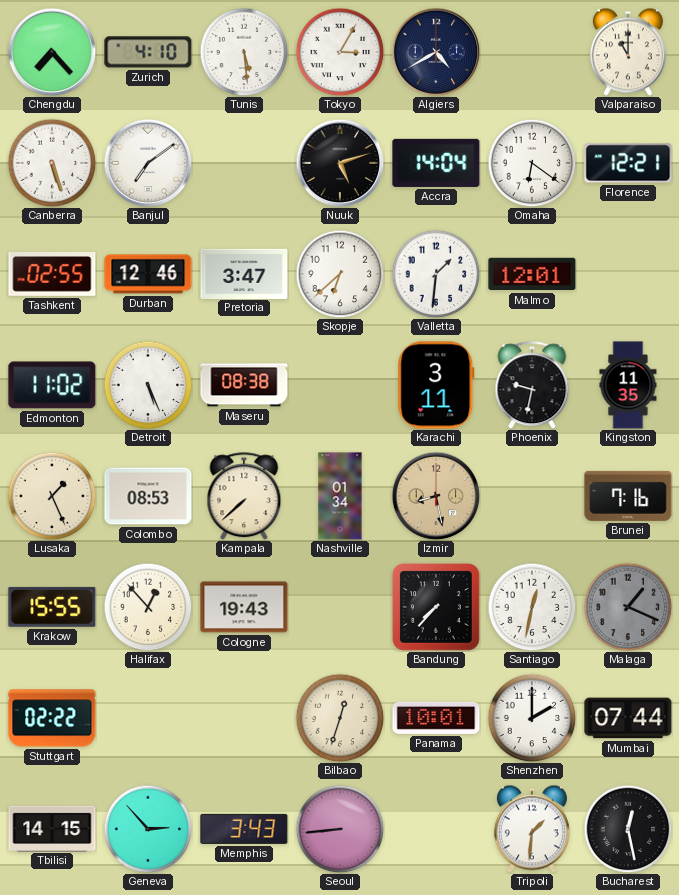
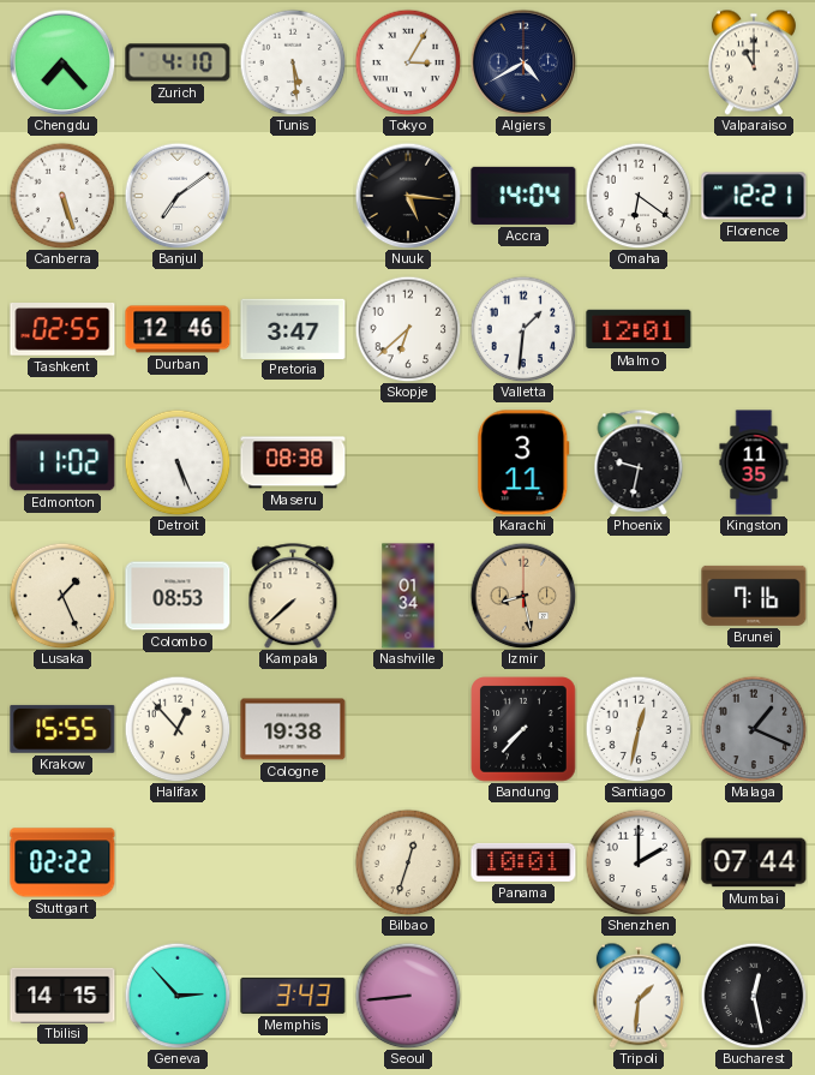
Nuuk: 5:12 -> 5:16 (408, 196)
Cologne: 19:43 -> 19:38 (293, 729)
